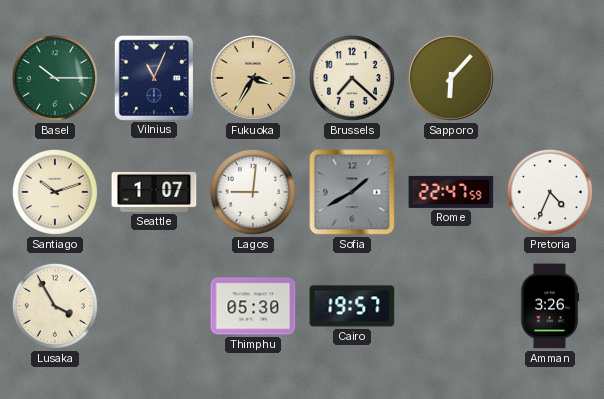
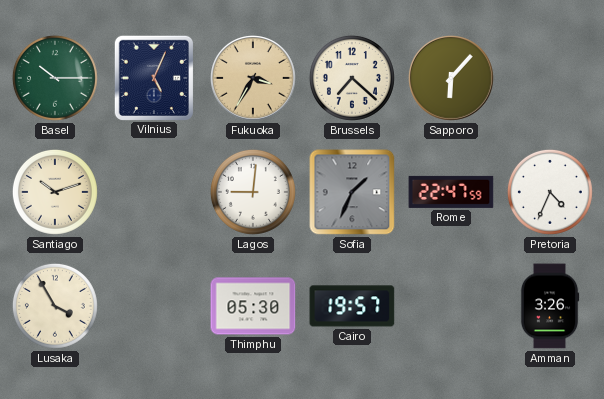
Vilnius: 11:04 -> 5:04 (154, 77)
Seattle: 1:07 -> none (154, 192)
Sofia: 1:40 -> 1:34 (352, 192)
